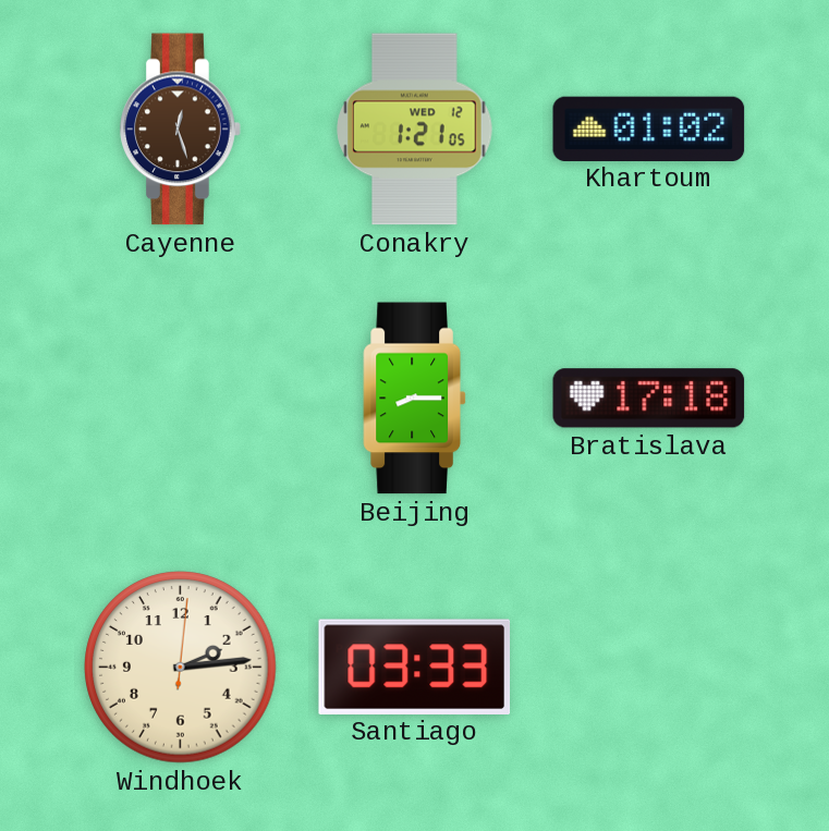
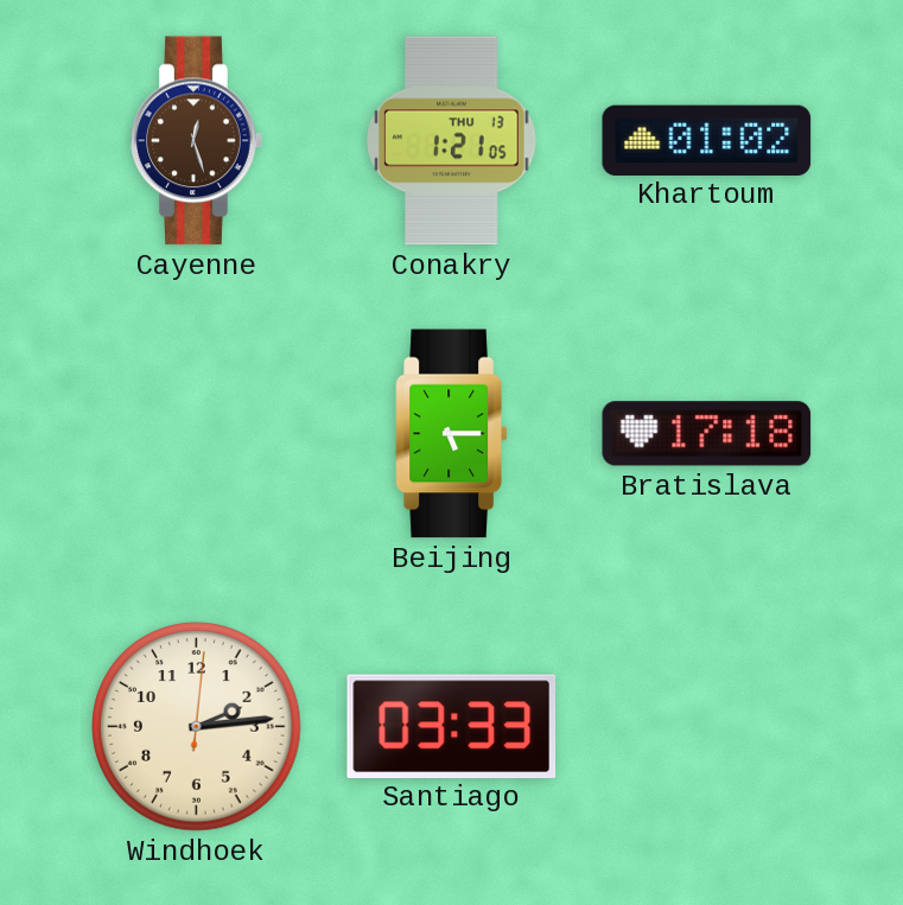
Conakry date: WED 12 -> THU 13 (452, 141)
Beijing: 8:15 -> 5:15 (452, 434)
